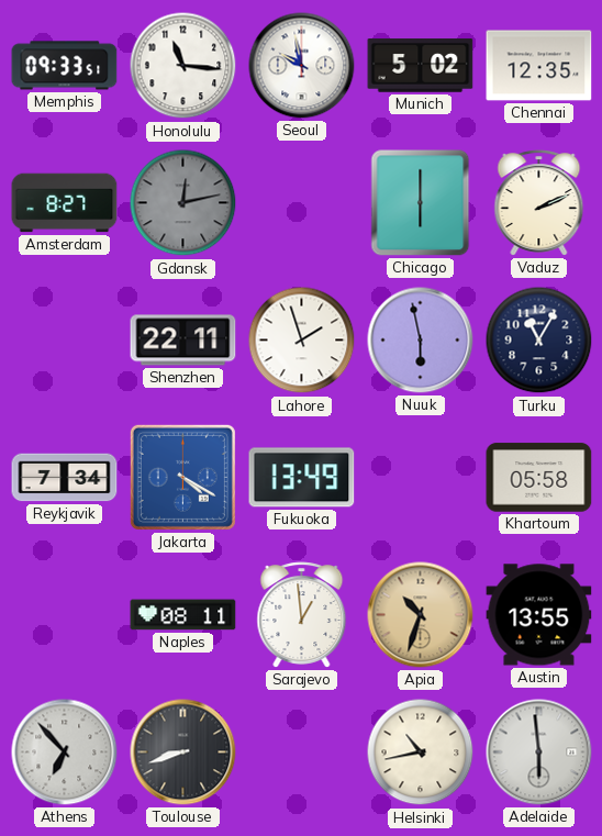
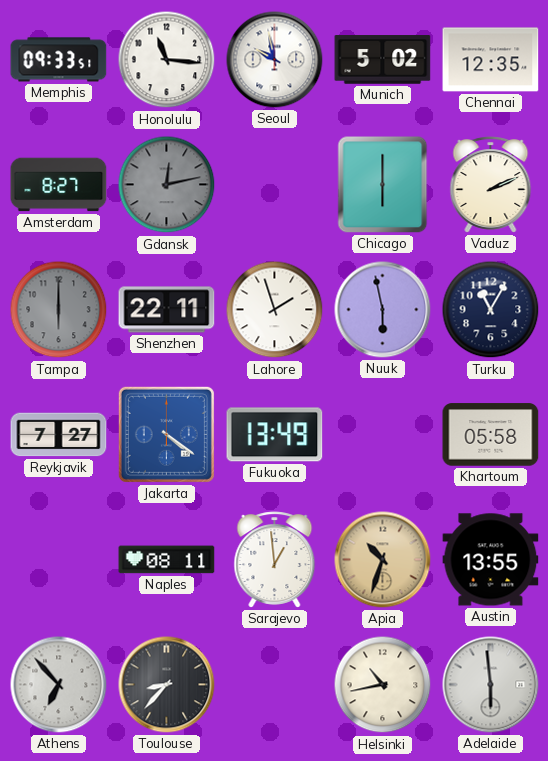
Tampa: none -> 6:00 (59, 310)
Reykjavik: 7:34 -> 7:27 (59, 435)
Jakarta: 4:20 -> 4:21 (166, 434)
Toulouse: 8:42 -> 8:37 (167, 685)
